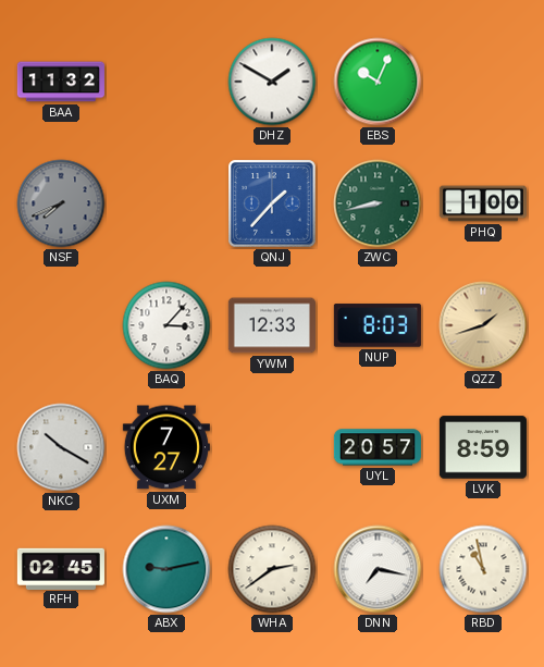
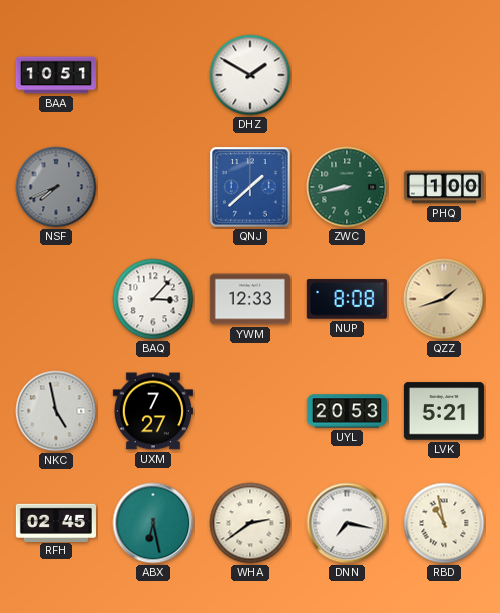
BAA: 11:32 -> 10:51 (56, 75)
EBS: 10:04 -> none (378, 82)
QNJ: 1:37 -> 1:38 (250, 187)
NUP: 8:03 -> 8:08 (347, 299)
NKC: 10:20 -> 4:58 (56, 411)
UYL: 20:57 -> 20:53 (347, 411)
LVK: 8:59 -> 5:21 (444, 411)
ABX: 9:13 -> 6:28 (153, 523)
